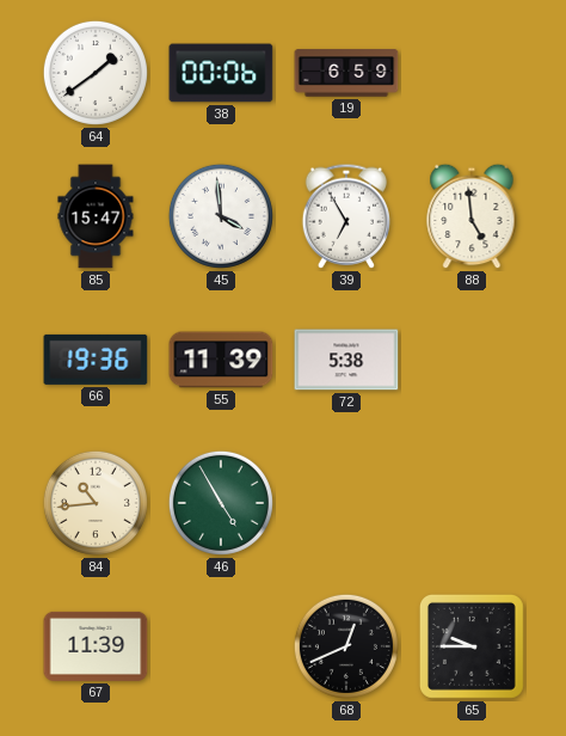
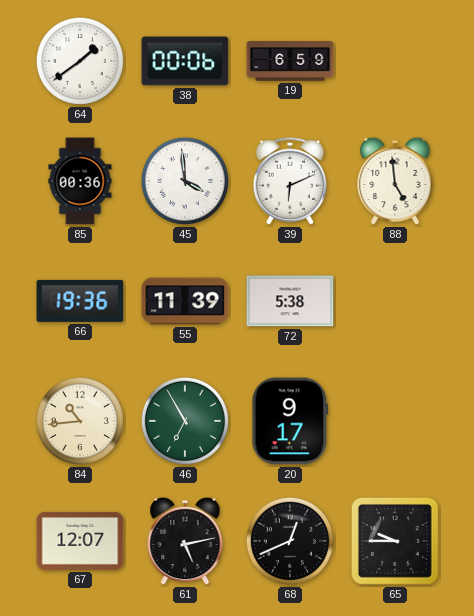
85: 15:47 -> 00:36 (80, 181)
39: 6:55 -> 6:11 (290, 181)
46: 4:55 -> 6:55 (185, 421)
20: none -> 9:17 (290, 421)
67: 11:39 -> 12:07 (80, 541)
61: none -> 5:13 (185, 541)
